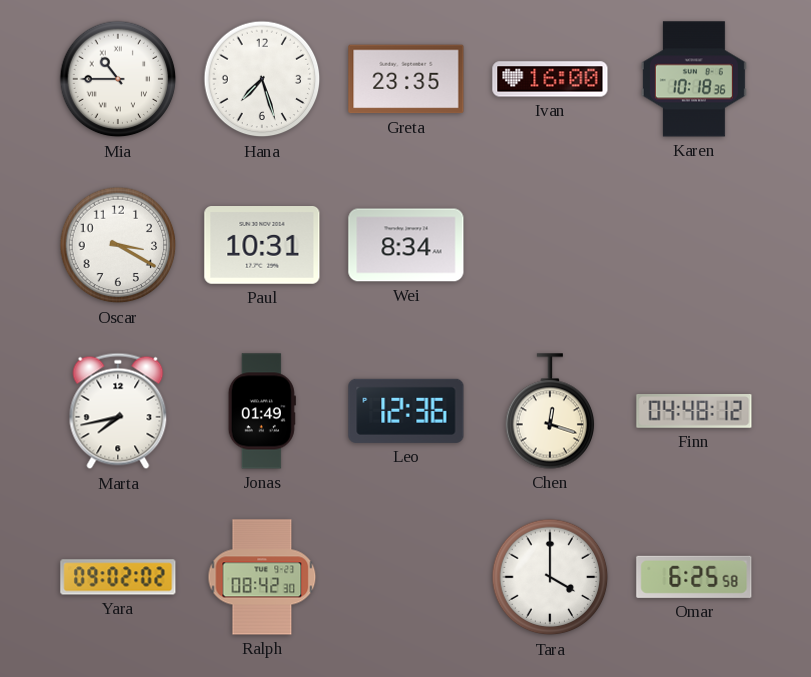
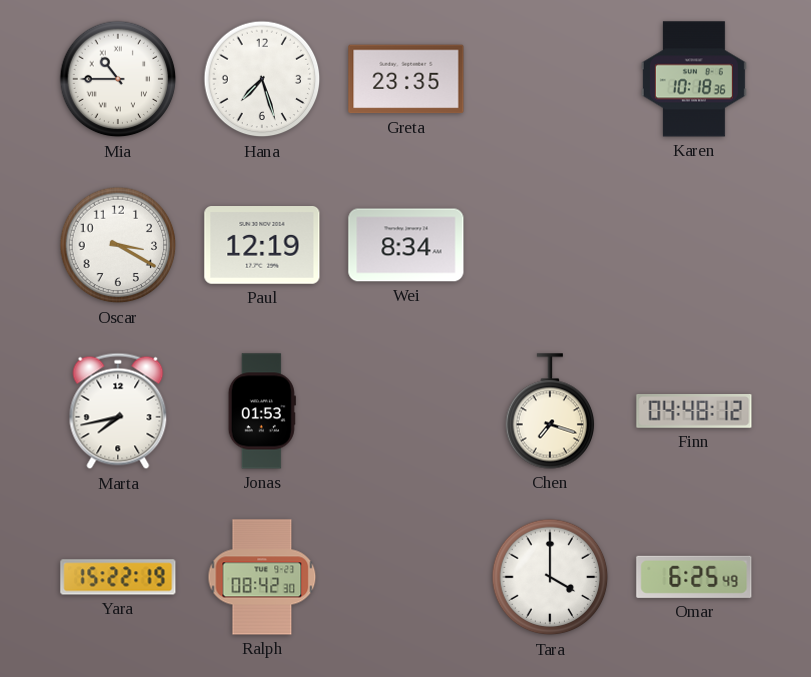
Ivan: 16:00 -> none (550, 79)
Paul: 10:31 -> 12:19 (262, 246)
Jonas: 01:49 -> 01:53 (262, 411)
Leo: 12:36 -> none (406, 411)
Chen: 12:18 -> 7:18 (550, 411)
Yara: 09:02 -> 15:22 (118, 577)
Omar: 6:25:58 -> 6:25:49 (694, 577)
